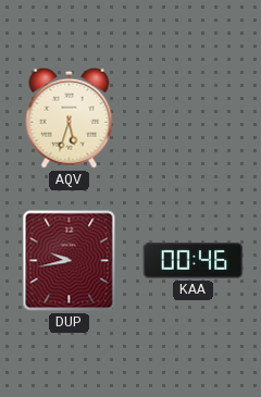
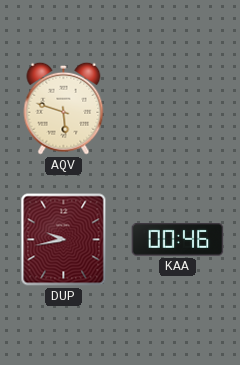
AQV: 5:33 -> 5:48 (64, 108)
